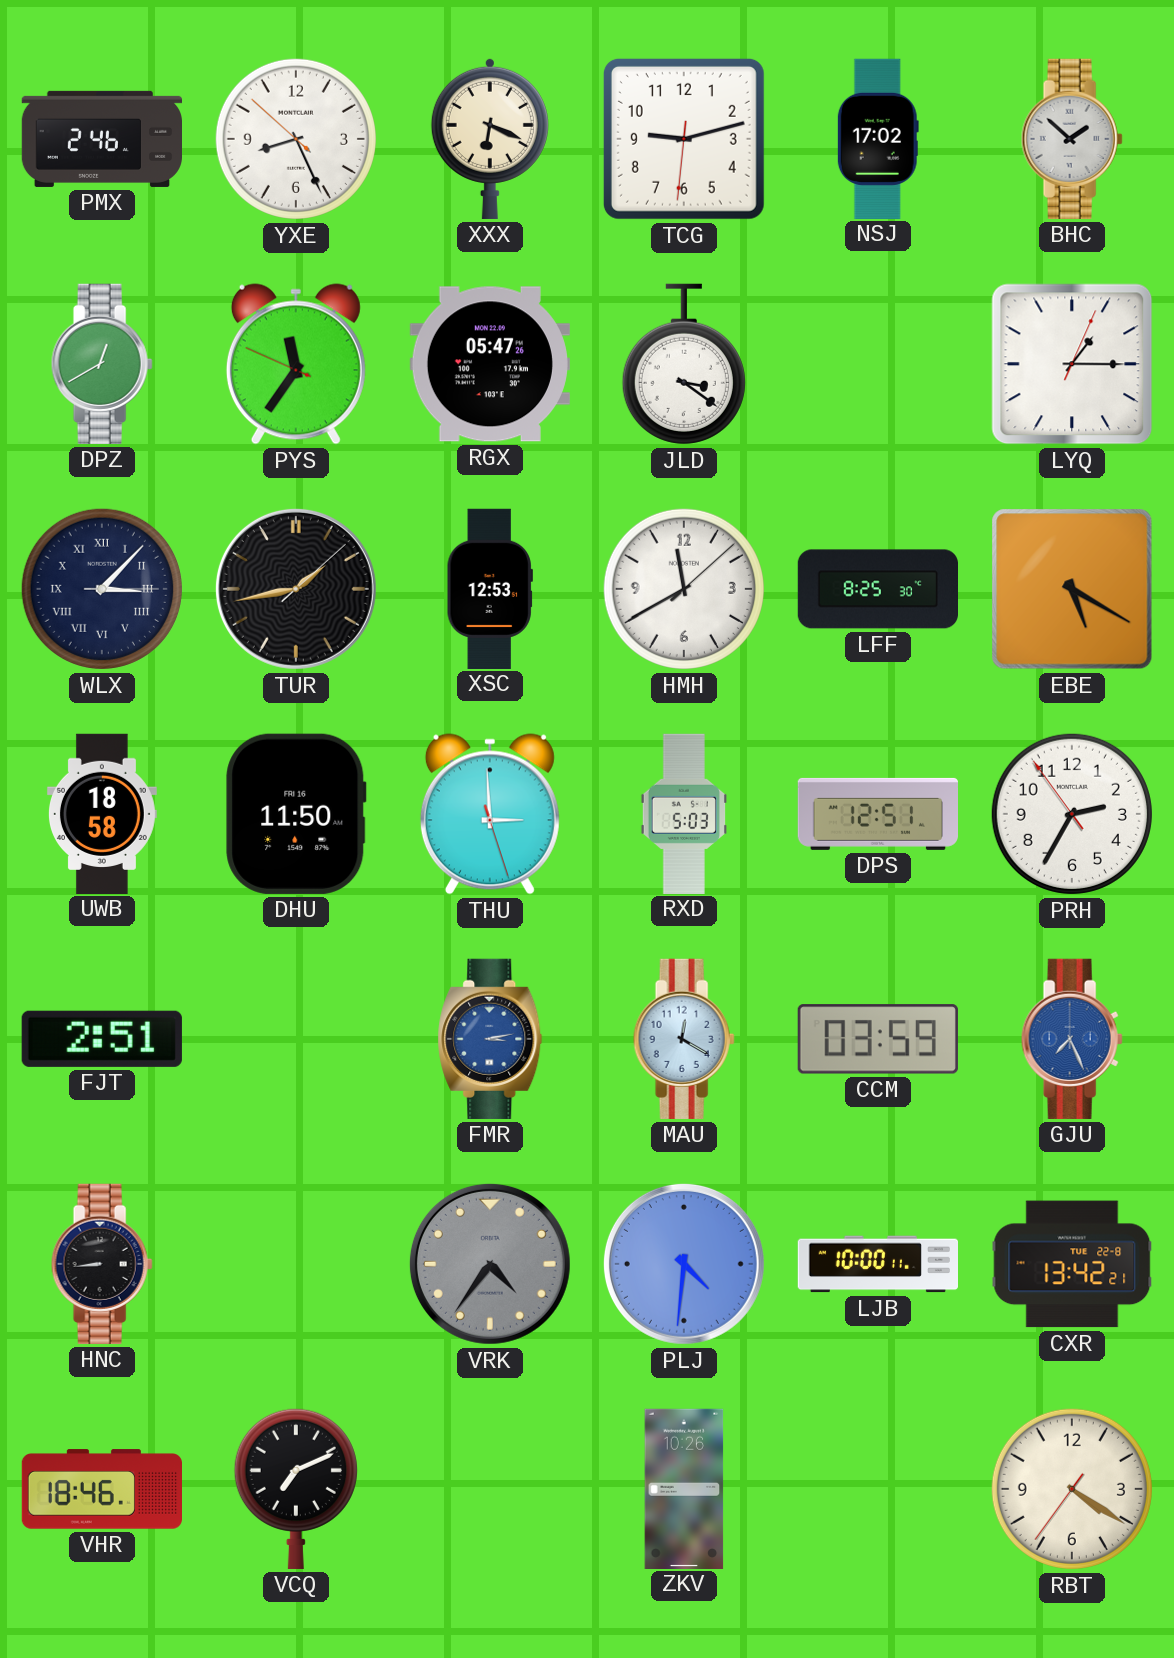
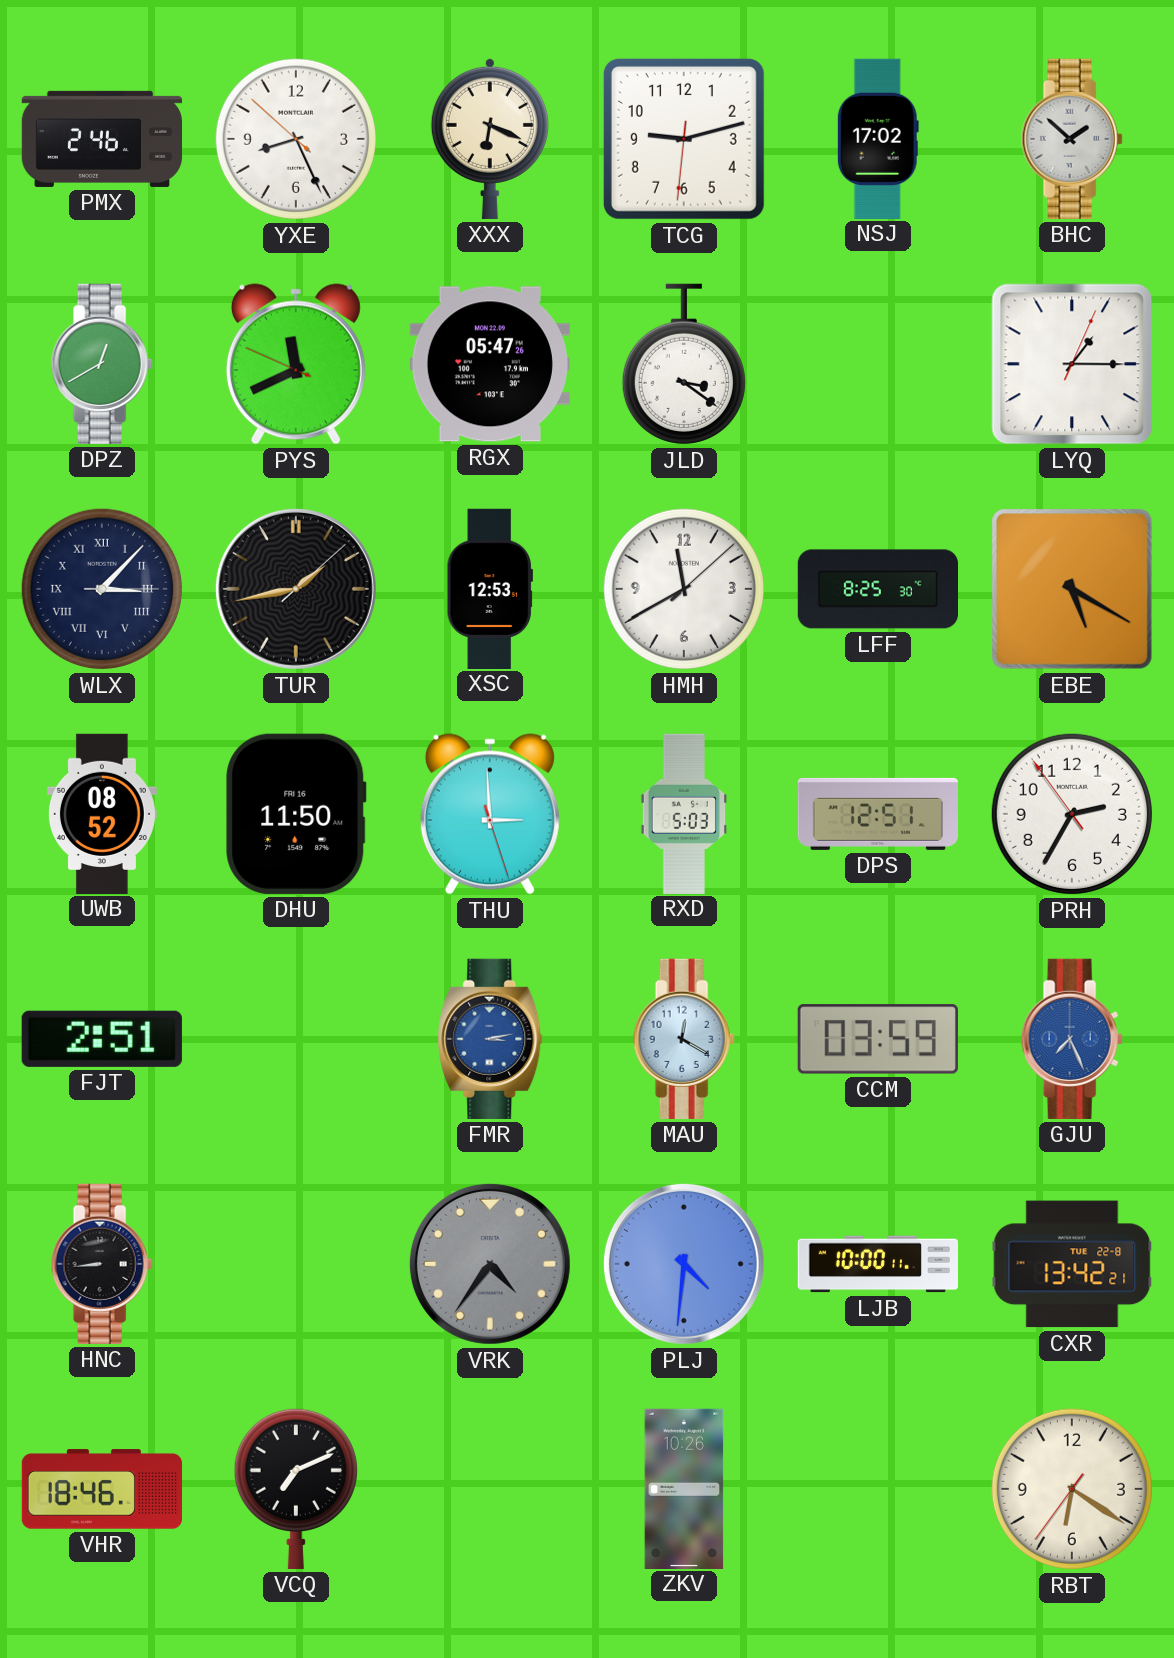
PYS: 11:35 -> 11:40 (296, 364)
UWB: 18:58 -> 08:52 (102, 813)
RBT: 4:20 -> 6:20 (1072, 1489)
